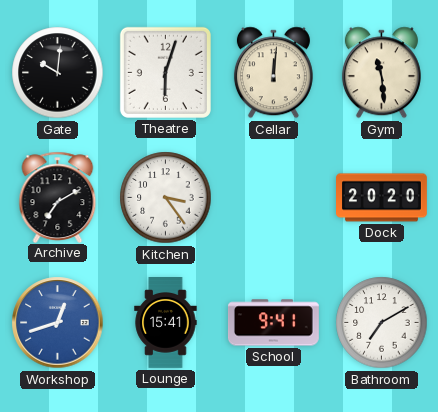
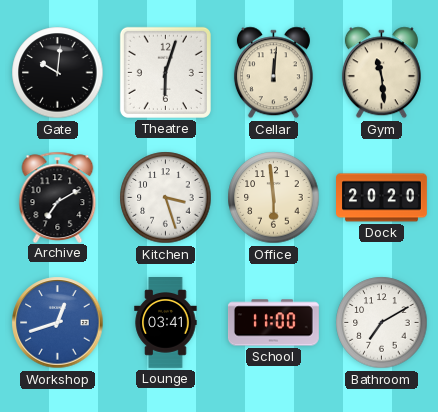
Kitchen: 3:24 -> 3:27 (166, 198)
Office: none -> 5:59 (274, 198)
Lounge: 15:41 -> 03:41 (166, 323)
School: 9:41 -> 11:00 (273, 323)
